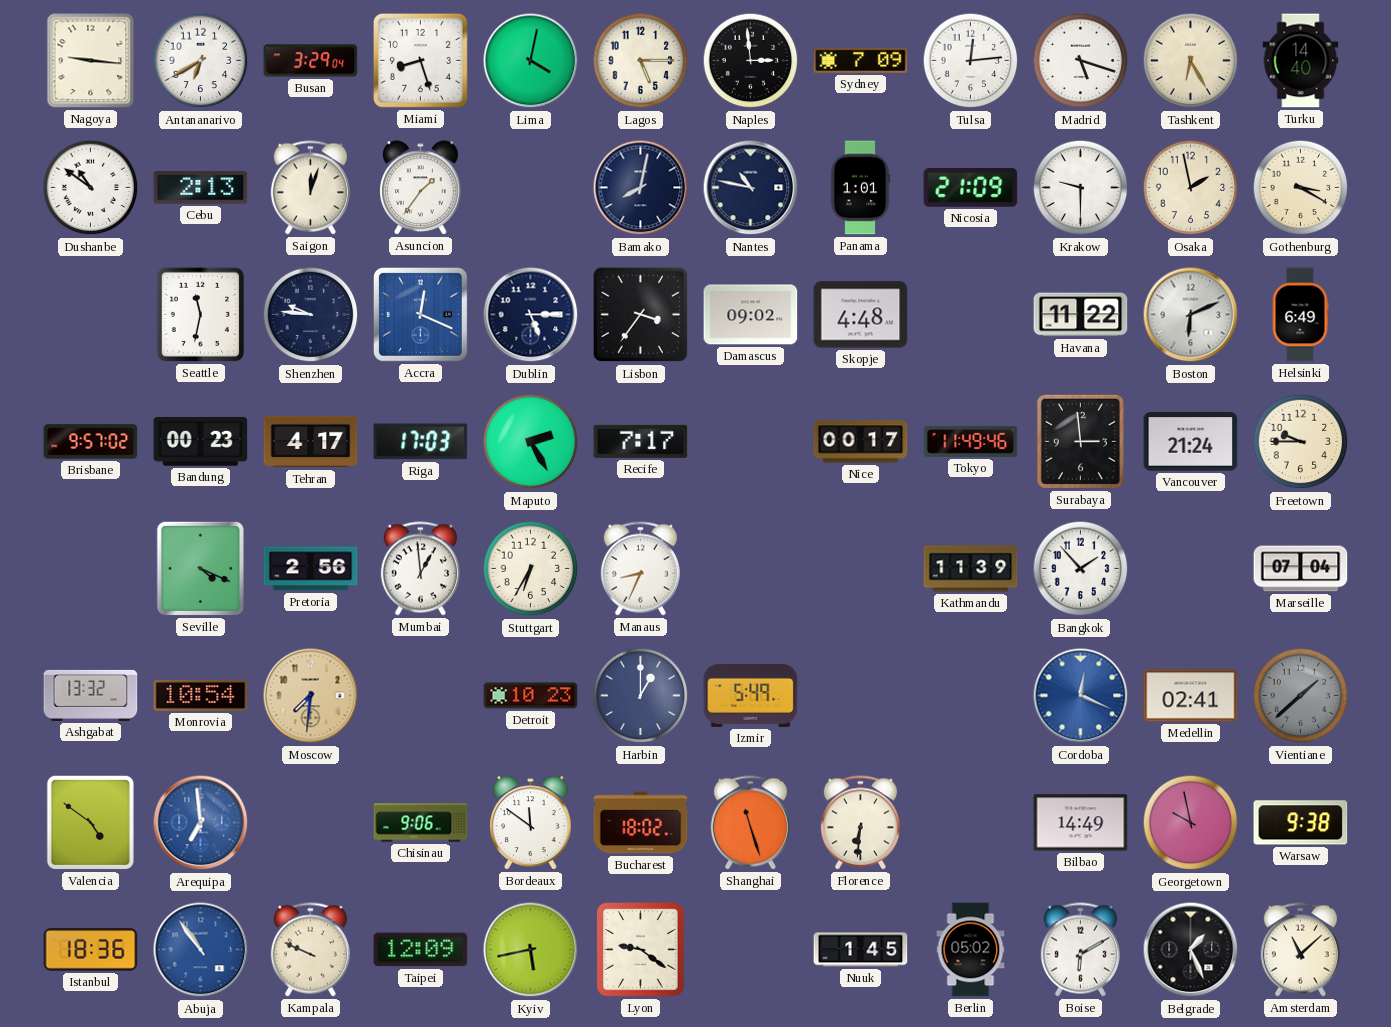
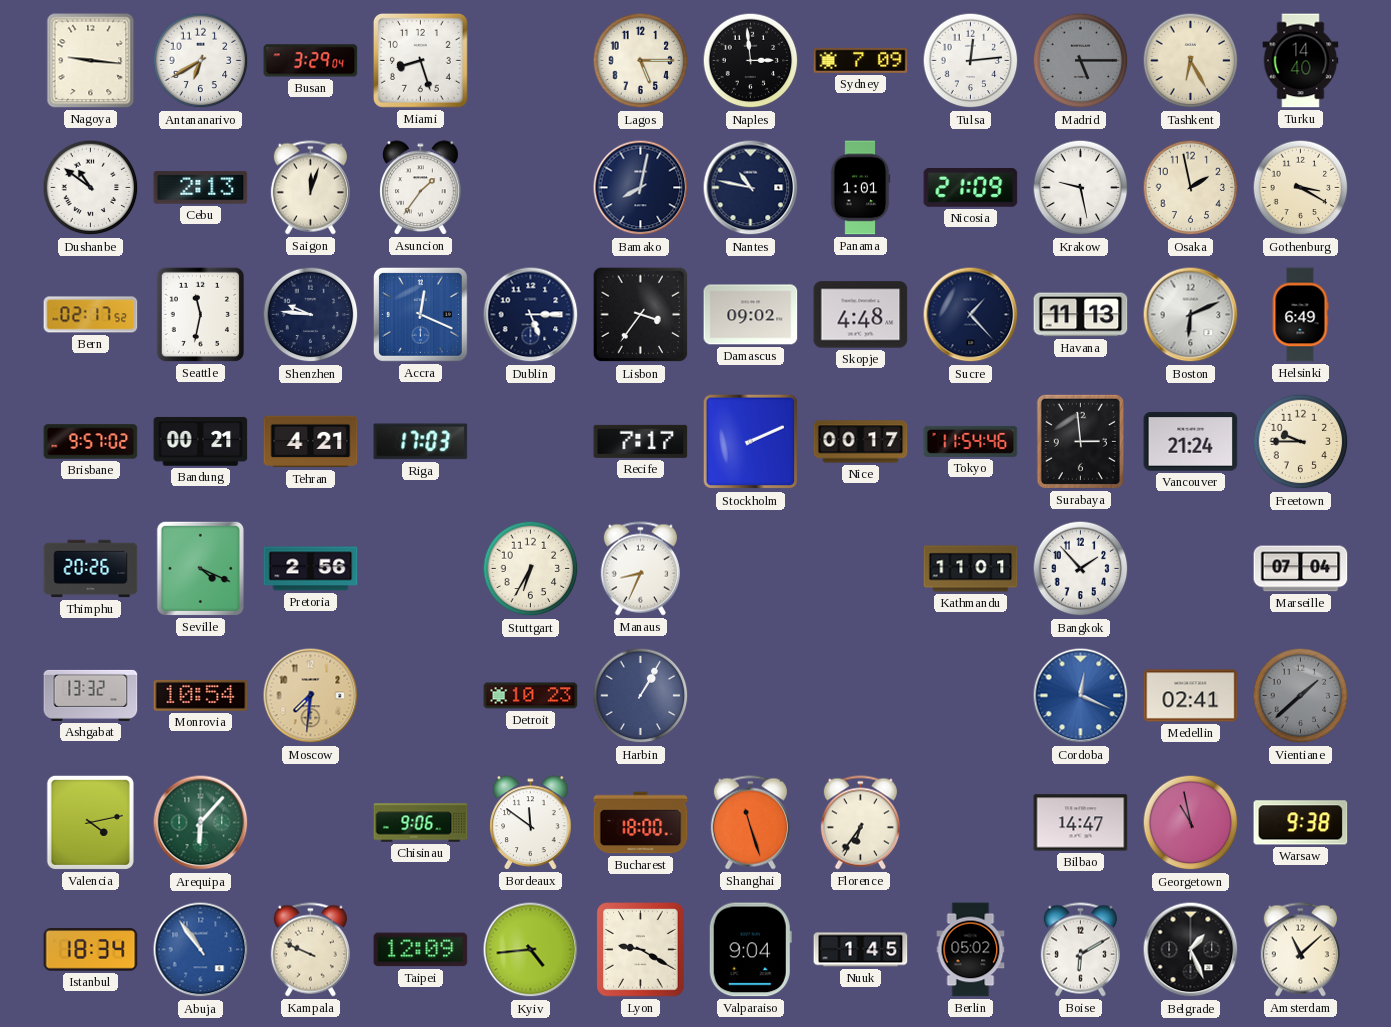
Lima: 4:02 -> none (531, 61)
Madrid: 5:18 -> 5:15 (1081, 61)
Madrid dial: white -> grey (1081, 61)
Krakow: 9:30 -> 9:28 (1081, 188)
Bern: none -> 02:17 (91, 315)
Sucre: none -> 1:23 (971, 315)
Havana: 11:22 -> 11:13 (1081, 315)
Bandung: 00:23 -> 00:21 (201, 441)
Tehran: 4:17 -> 4:21 (311, 442)
Maputo: 2:25 -> none (531, 442)
Stockholm: none -> 2:11 (751, 442)
Tokyo: 11:49 -> 11:54 (971, 441)
Thimphu: none -> 20:26 (91, 569)
Mumbai: 12:59 -> none (420, 569)
Kathmandu: 11:39 -> 11:01 (971, 569)
Harbin: 1:00 -> 1:05 (641, 696)
Izmir: 5:49 -> none (751, 695)
Valencia: 4:51 -> 4:13 (90, 822)
Arequipa: 6:59 -> 6:07 (201, 823)
Arequipa dial: blue -> green (201, 823)
Bucharest: 18:02 -> 18:00 (641, 823)
Florence: 6:31 -> 6:36 (860, 823)
Bilbao: 14:49 -> 14:47 (1081, 823)
Georgetown: 9:58 -> 10:58 (1191, 823)
Istanbul: 18:36 -> 18:34 (91, 950)
Kyiv: 5:43 -> 4:44 (531, 950)
Lyon: 9:21 -> 9:20 (641, 950)
Valparaiso: none -> 9:04 (750, 950)
